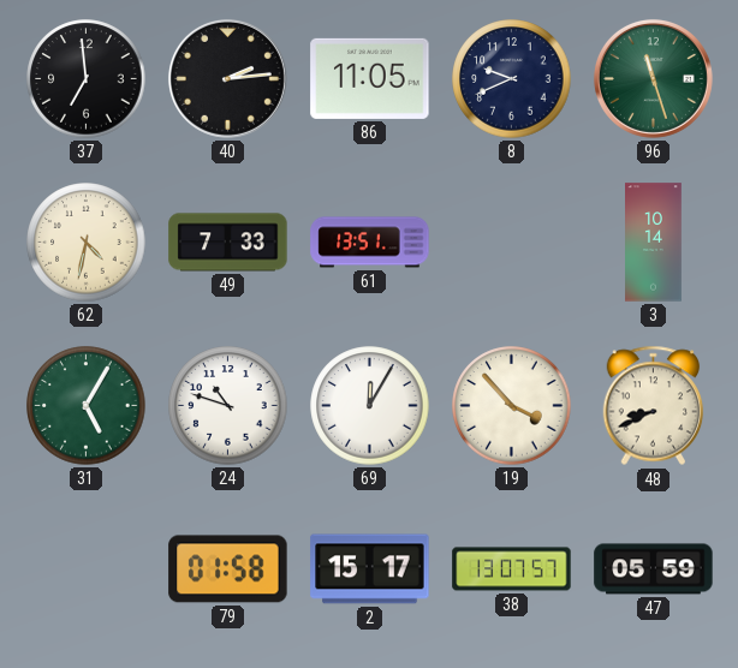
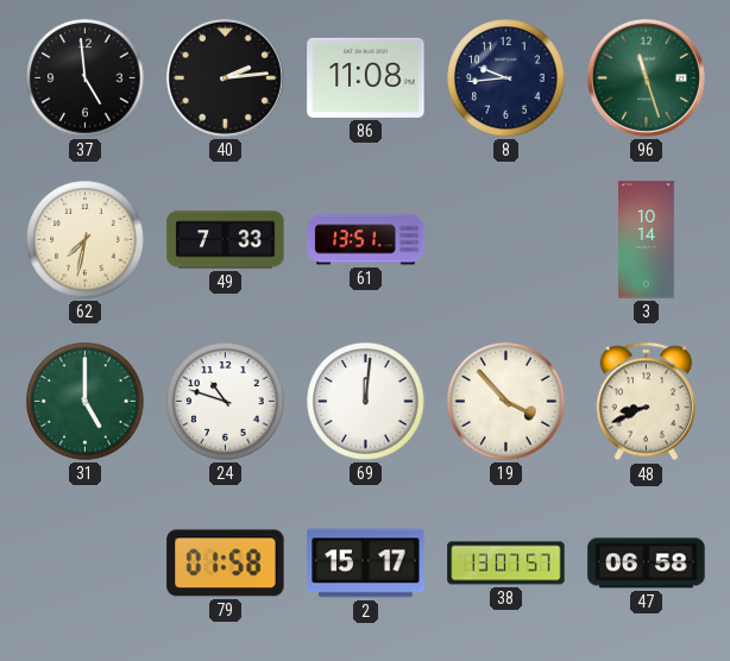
37: 6:59 -> 4:59 (86, 78)
86: 11:05 -> 11:08 (366, 77)
8: 9:41 -> 9:44 (506, 78)
62: 4:32 -> 7:32 (86, 240)
31: 5:05 -> 5:00 (86, 402)
69: 12:05 -> 12:01 (366, 402)
47: 05:59 -> 06:58 (647, 564)
